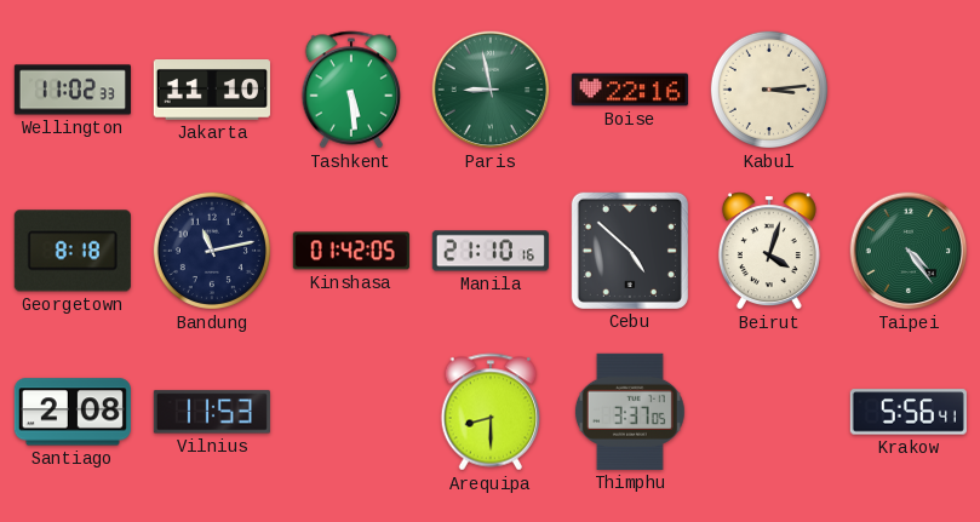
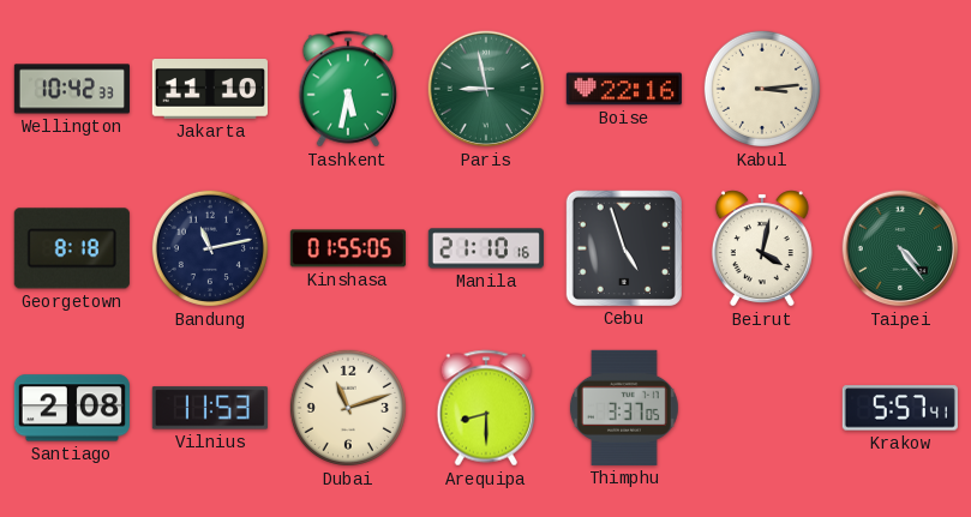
Wellington: 11:02 -> 10:42 (72, 89)
Tashkent: 5:29 -> 5:32 (348, 89)
Kinshasa: 01:42 -> 01:55 (348, 248)
Cebu: 4:52 -> 4:57 (624, 248)
Beirut: 4:03 -> 4:02 (762, 248)
Dubai: none -> 11:12 (348, 408)
Krakow: 5:56 -> 5:57 (900, 408)
